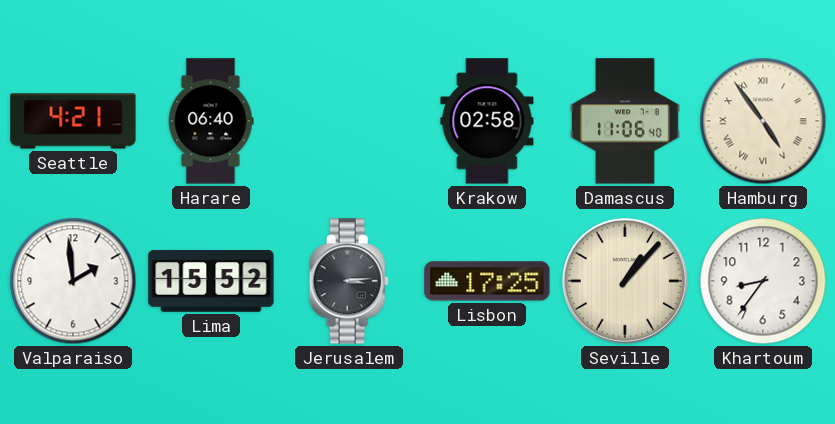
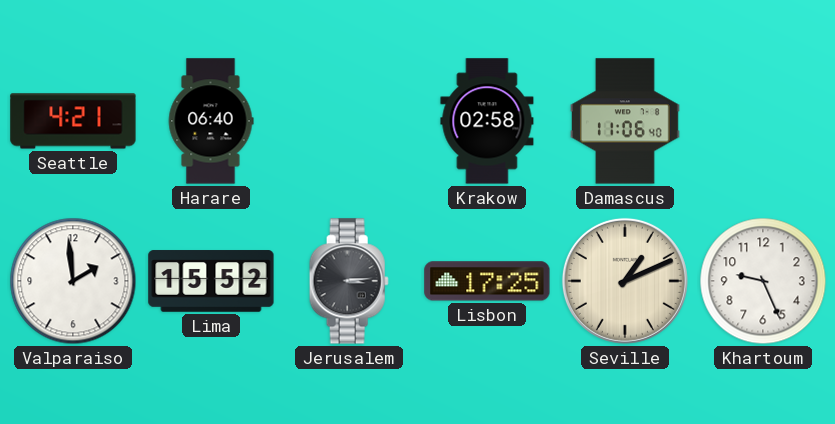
Hamburg: 4:54 -> none (763, 121)
Seville: 1:07 -> 1:11 (625, 281)
Khartoum: 8:36 -> 9:26 (763, 281)
